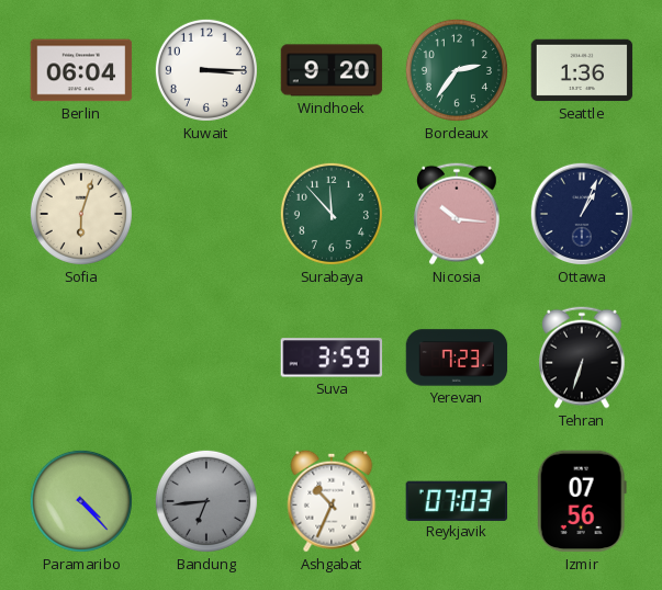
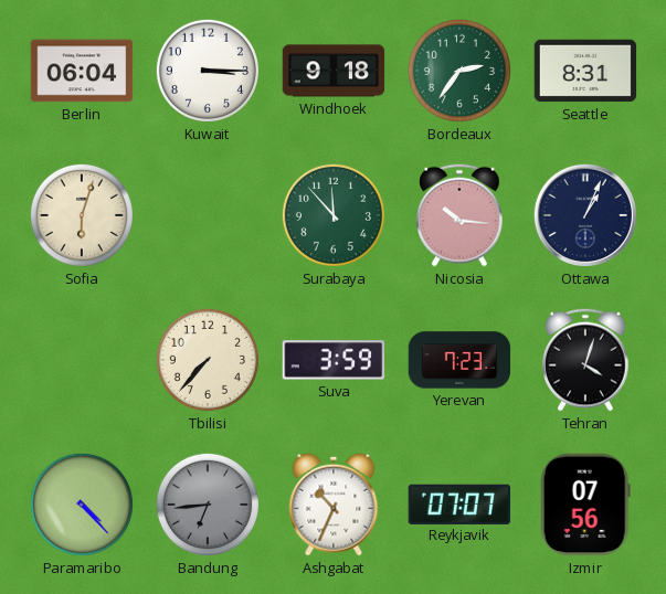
Windhoek: 9:20 -> 9:18 (334, 71)
Seattle: 1:36 -> 8:31 (585, 71)
Tbilisi: none -> 7:37 (208, 360)
Tehran: 6:33 -> 4:03 (585, 360)
Reykjavik: 07:03 -> 07:07 (458, 503)
